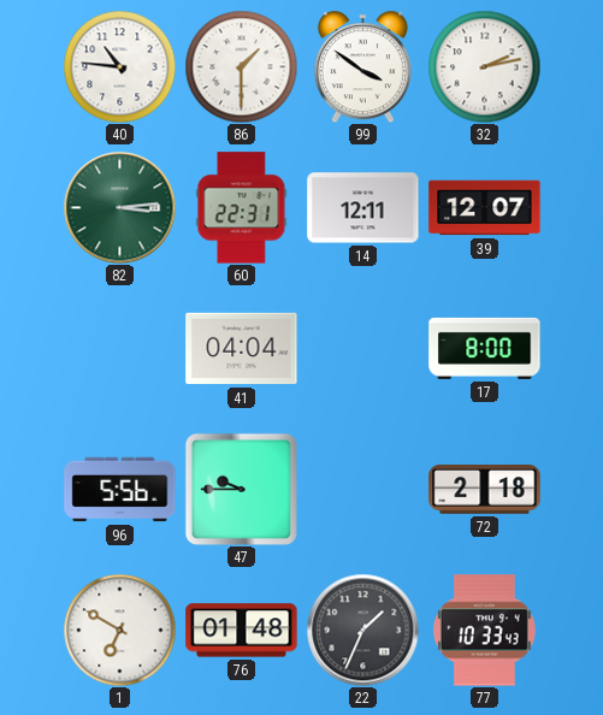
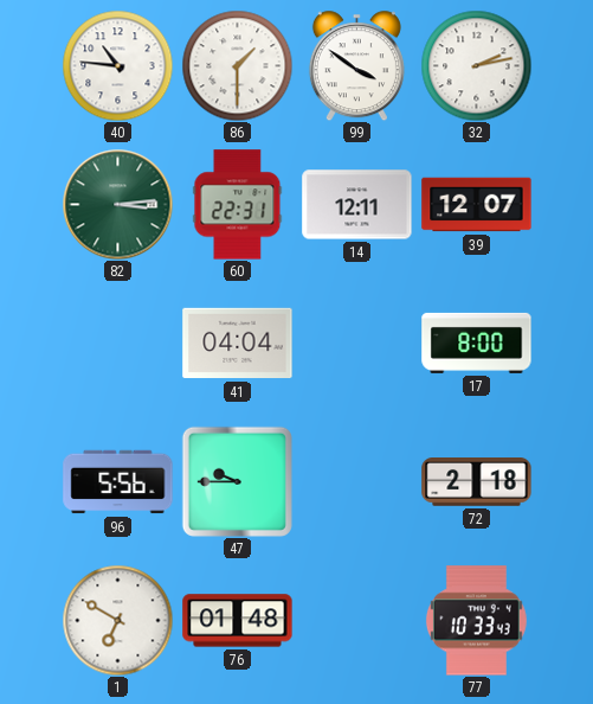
22: 1:34 -> none (362, 630)
